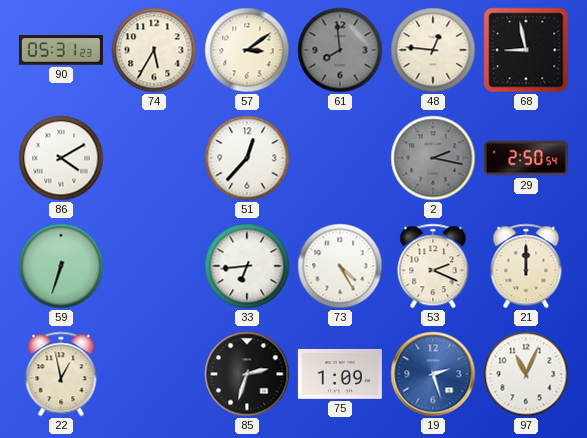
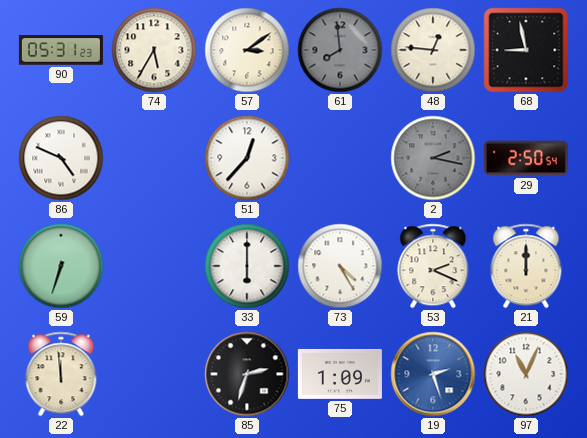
86: 4:10 -> 4:49 (61, 158)
33: 6:44 -> 6:00 (247, 266)
22: 12:58 -> 11:59 (61, 374)
